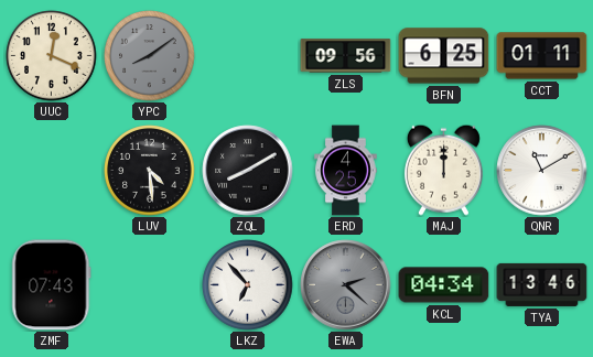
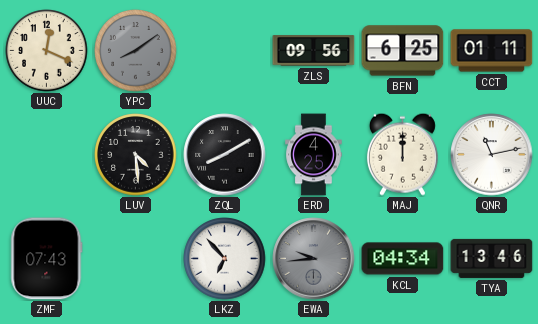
QNR: 11:10 -> 11:13 (492, 155)
EWA: 2:22 -> 9:44 (314, 259)
